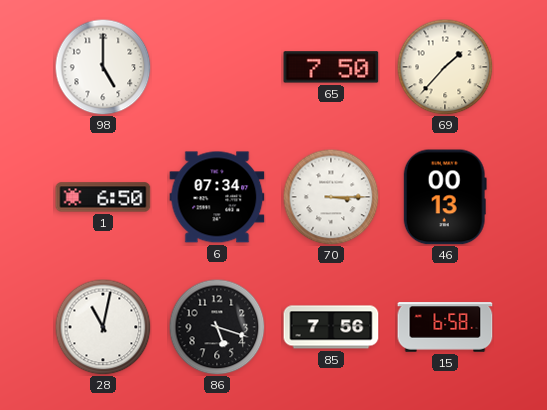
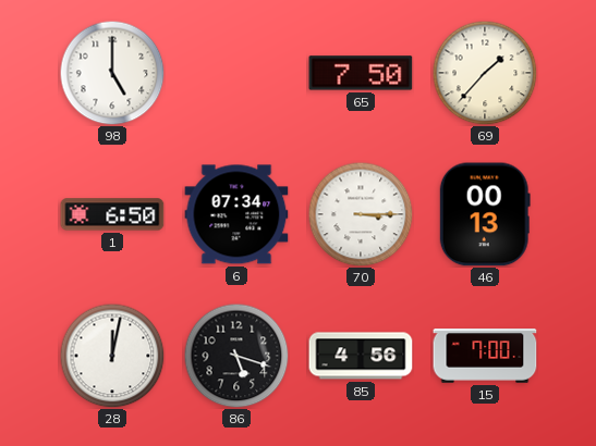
28: 11:02 -> 12:02 (112, 356)
85: 7:56 -> 4:56 (361, 356)
15: 6:58 -> 7:00 (485, 356)
